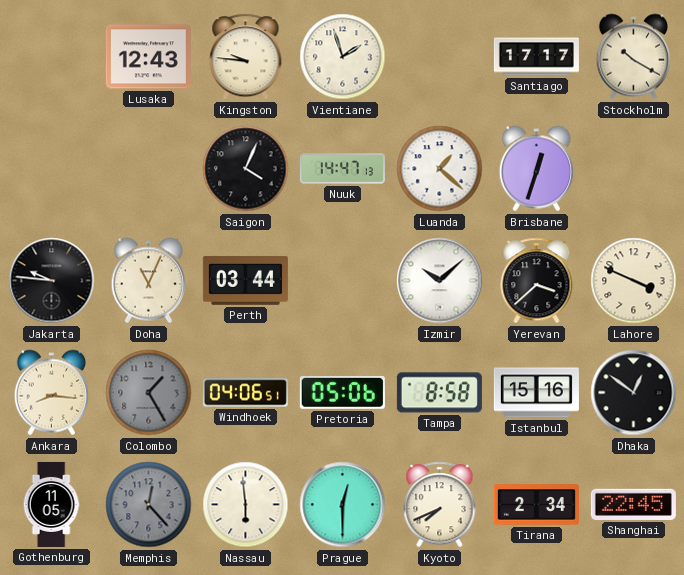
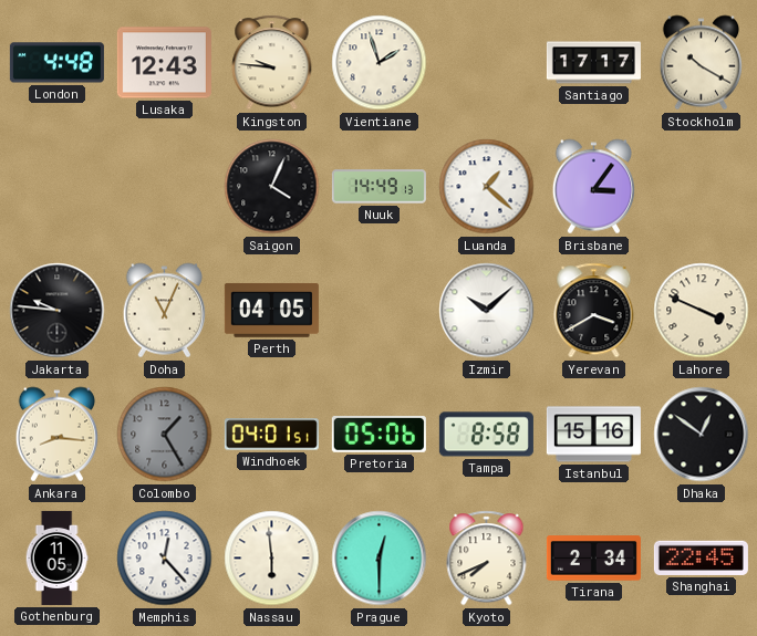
London: none -> 4:48 (56, 63)
Nuuk: 14:47 -> 14:49 (378, 187)
Brisbane: 12:33 -> 3:06 (593, 187)
Perth: 03:44 -> 04:05 (271, 310)
Yerevan: 3:38 -> 3:40 (594, 311)
Windhoek: 04:06 -> 04:01 (271, 435)
Memphis dial: grey -> white (165, 559)
